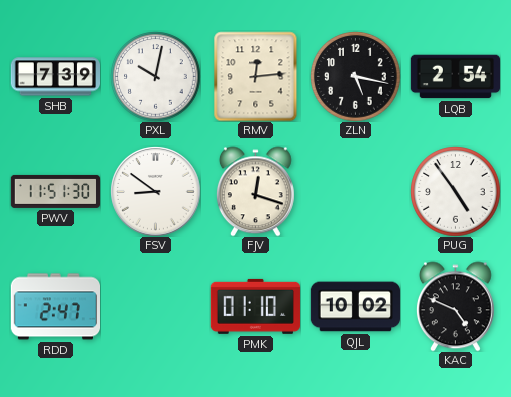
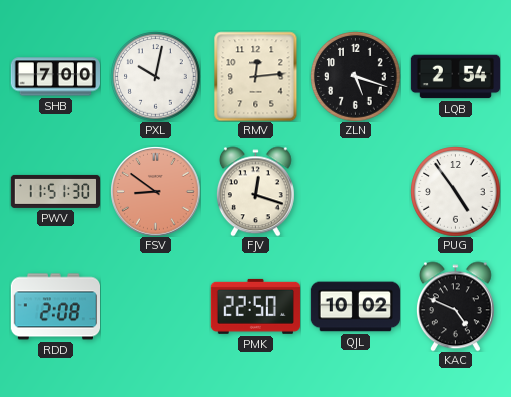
SHB: 7:39 -> 7:00 (55, 77)
ZLN: 5:17 -> 5:18 (355, 76)
FSV dial: white -> salmon (155, 191)
RDD: 2:47 -> 2:08 (55, 307)
PMK: 01:10 -> 22:50 (255, 306)
